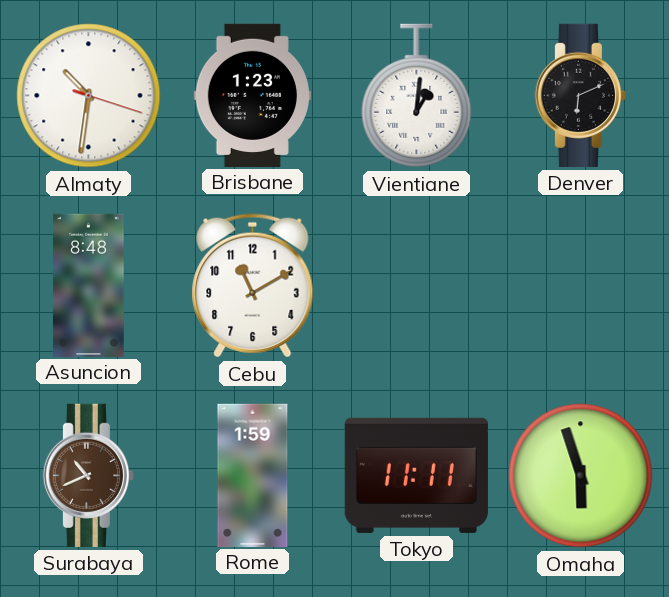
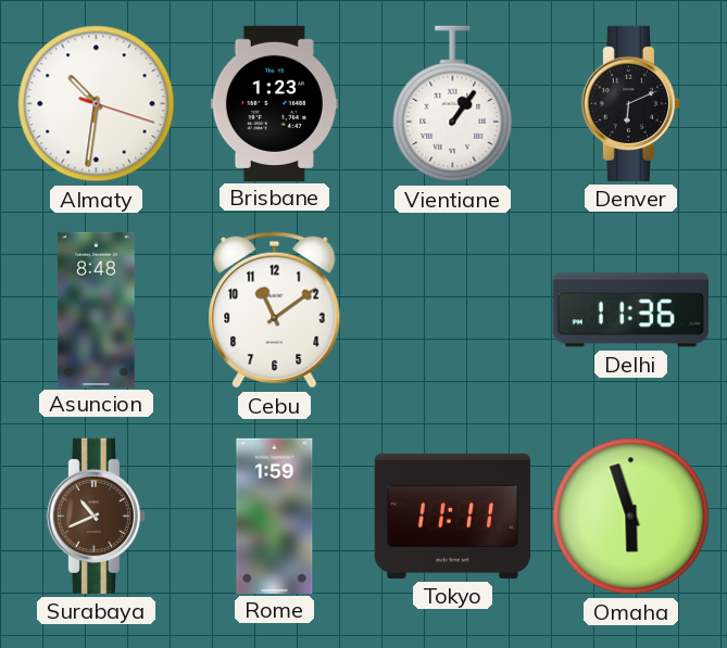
Vientiane: 1:01 -> 1:06 (453, 104)
Cebu: 11:10 -> 11:09 (275, 310)
Delhi: none -> 11:36 (630, 310)
